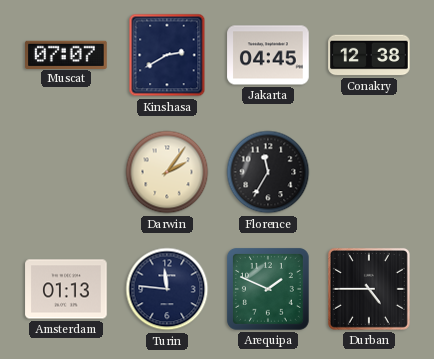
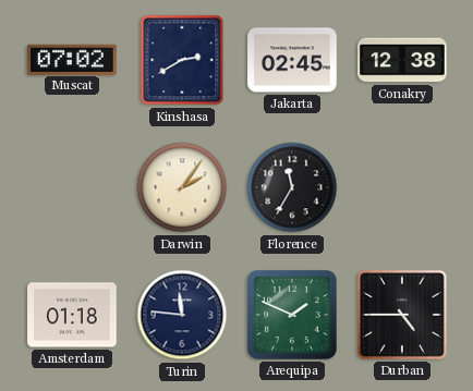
Muscat: 07:07 -> 07:02 (72, 59)
Jakarta: 04:45 -> 02:45 (292, 60)
Amsterdam: 01:13 -> 01:18 (72, 315)
